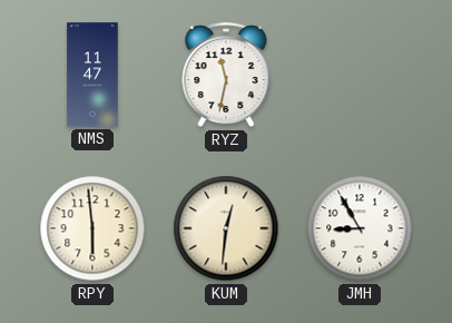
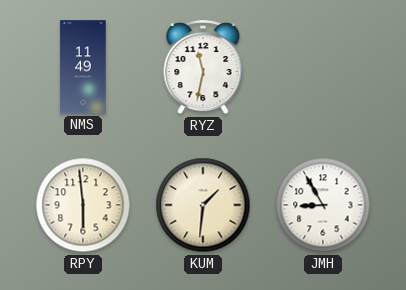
NMS: 11:47 -> 11:49 (83, 67)
KUM: 12:31 -> 1:31 (203, 205)
